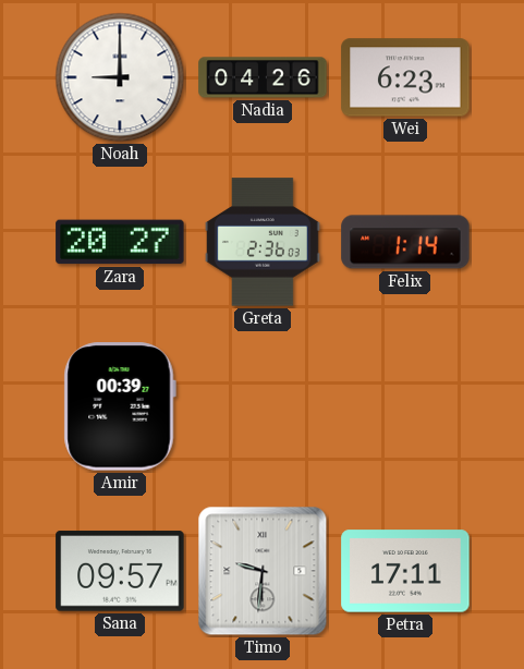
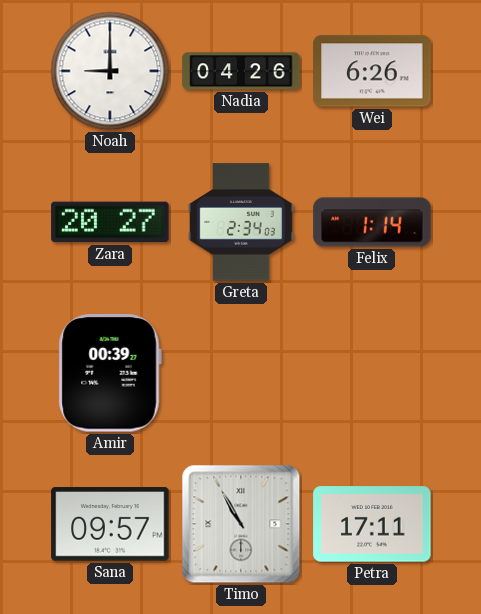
Wei: 6:23 -> 6:26 (372, 71)
Greta: 2:36 -> 2:34 (241, 222)
Timo: 9:31 -> 10:55 (241, 524)
